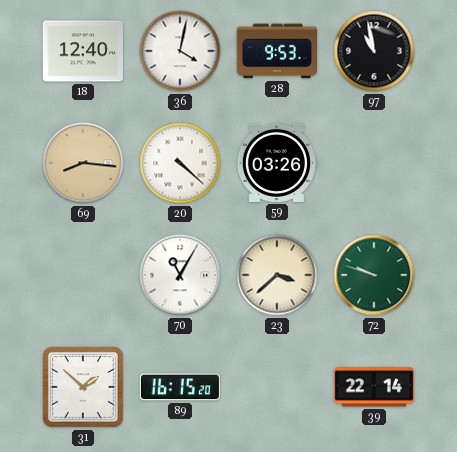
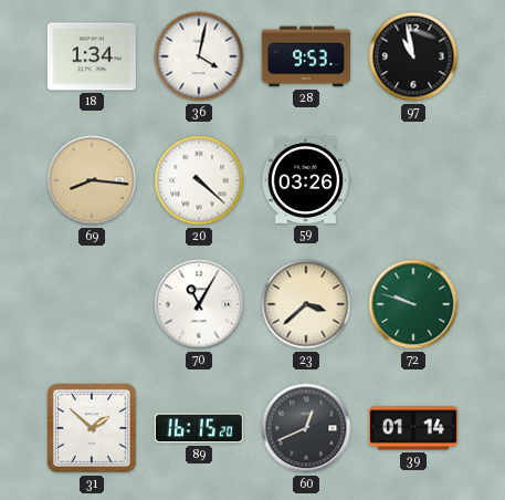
18: 12:40 -> 1:34 (91, 56)
60: none -> 12:41 (306, 428)
39: 22:14 -> 01:14 (412, 428)
